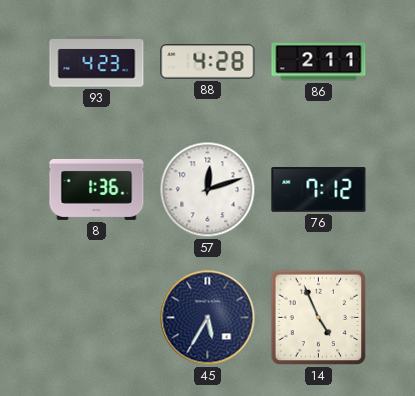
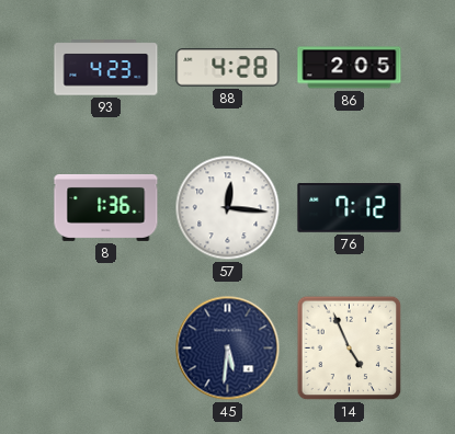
86: 2:11 -> 2:05 (350, 68)
57: 12:12 -> 12:16 (228, 208)
45: 5:35 -> 5:31 (228, 349)
